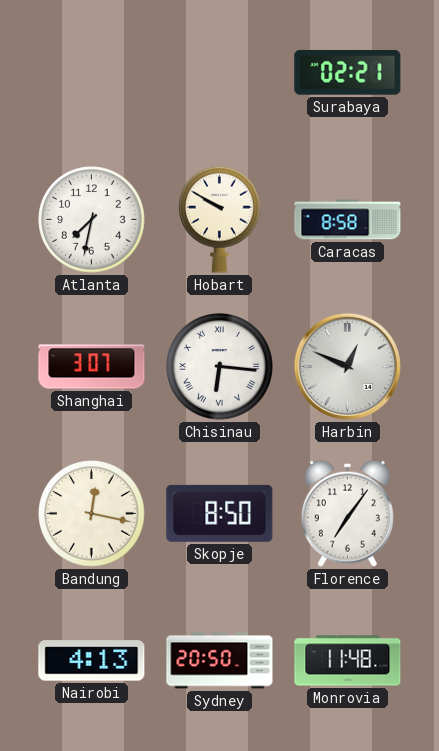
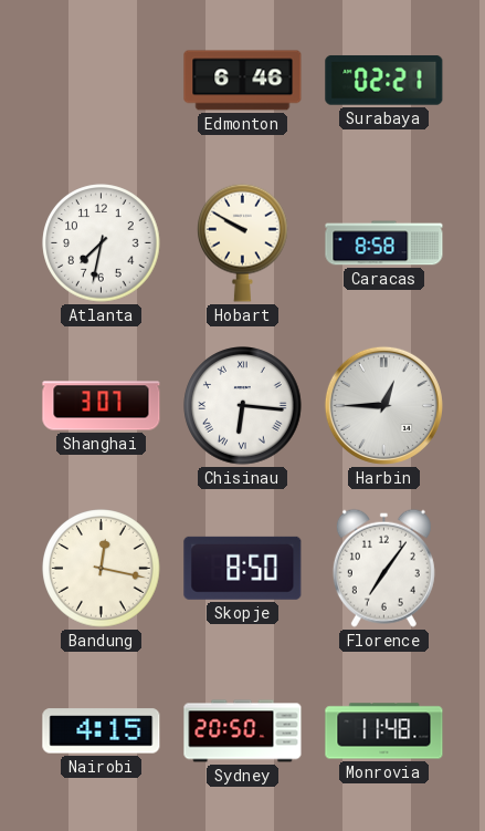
Edmonton: none -> 6:46 (243, 81)
Harbin: 12:49 -> 12:45 (383, 405)
Nairobi: 4:13 -> 4:15 (102, 731)
